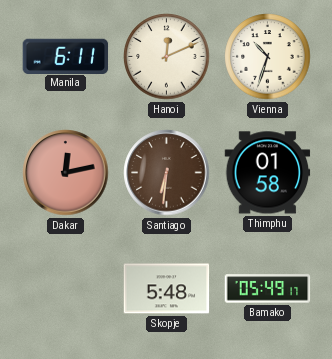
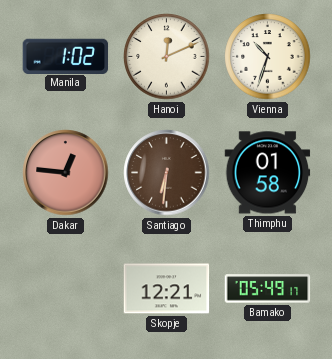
Manila: 6:11 -> 1:02 (66, 56)
Dakar: 12:13 -> 12:46 (66, 173)
Skopje: 5:48 -> 12:21 (167, 289)
